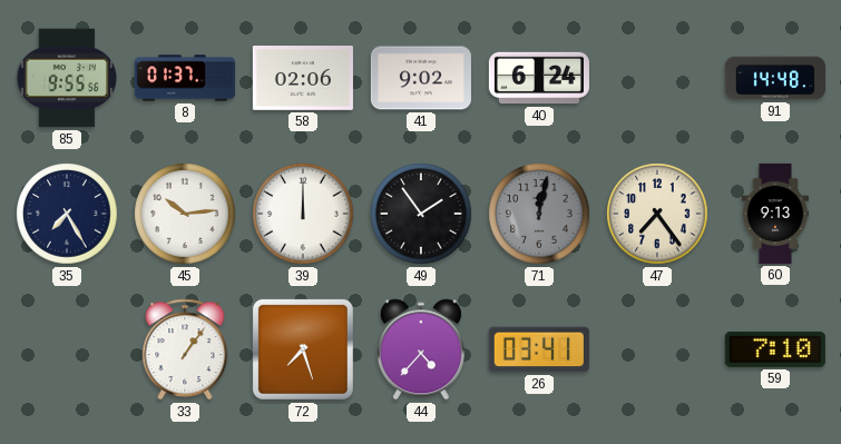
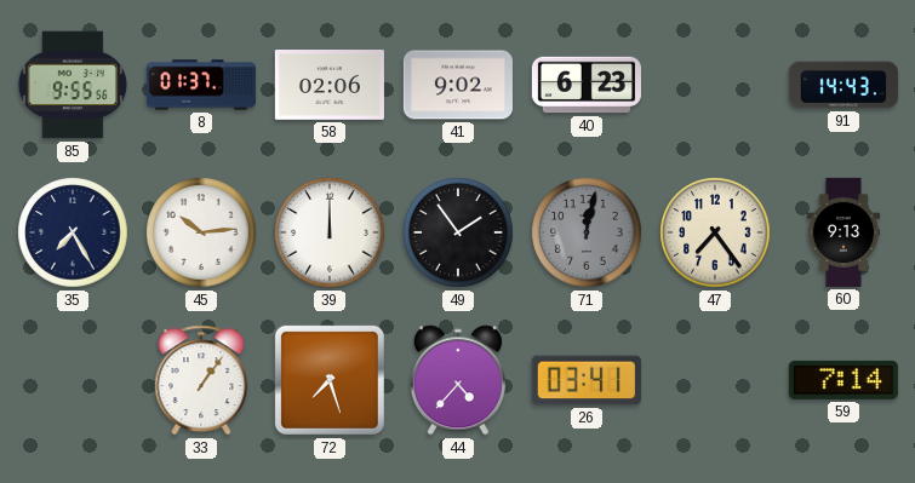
40: 6:24 -> 6:23 (587, 85)
91: 14:48 -> 14:43 (843, 85)
59: 7:10 -> 7:14 (843, 380)
